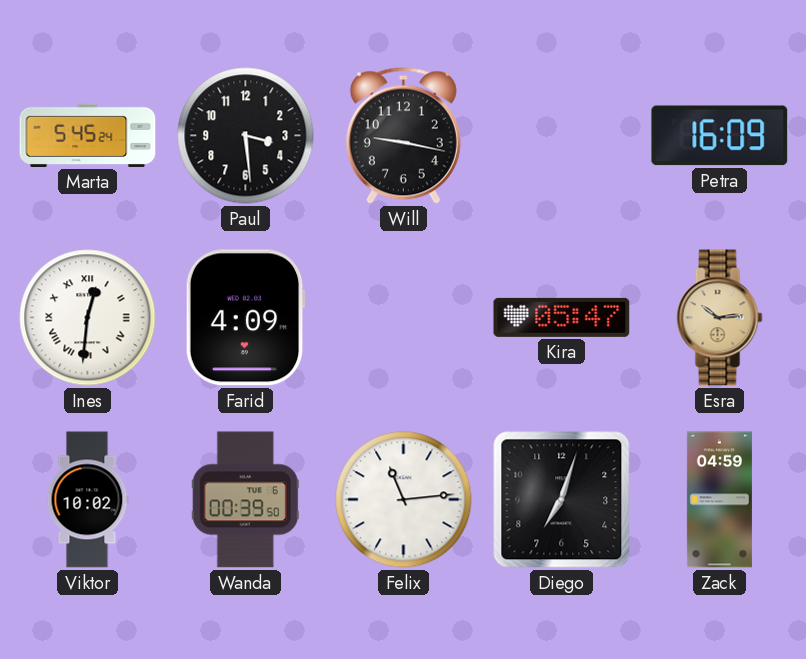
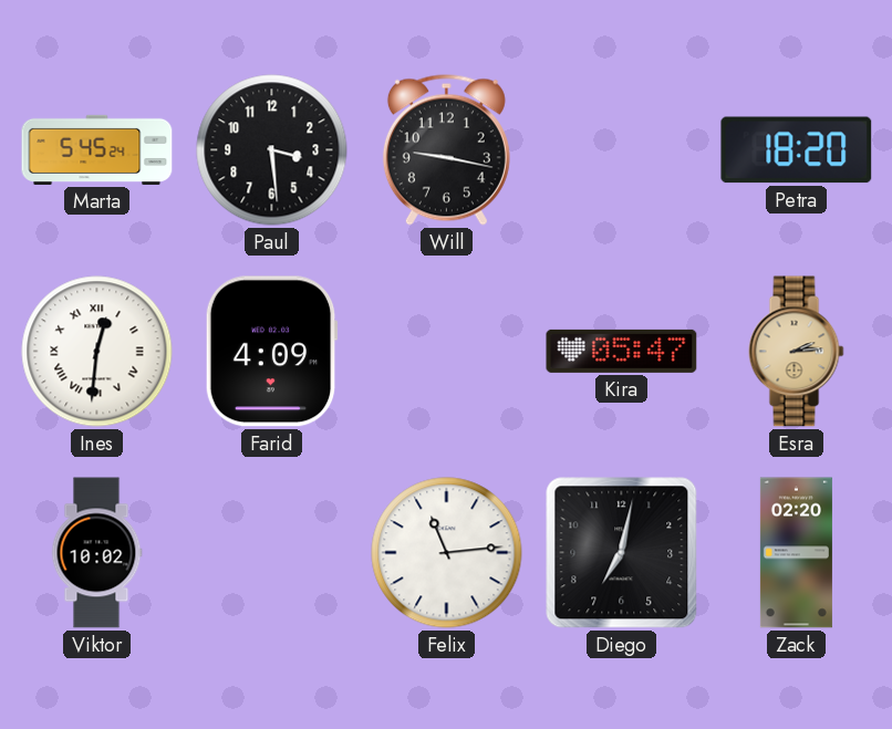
Petra: 16:09 -> 18:20 (797, 150)
Esra: 10:14 -> 2:14 (797, 352)
Wanda: 00:39 -> none (245, 500)
Diego: 7:03 -> 7:02 (622, 553)
Zack: 04:59 -> 02:20 (796, 553)
